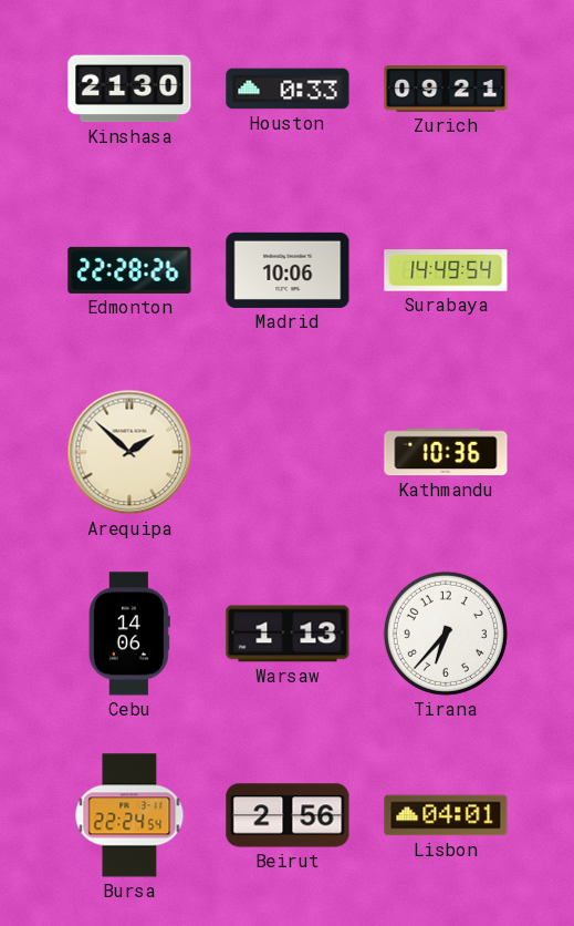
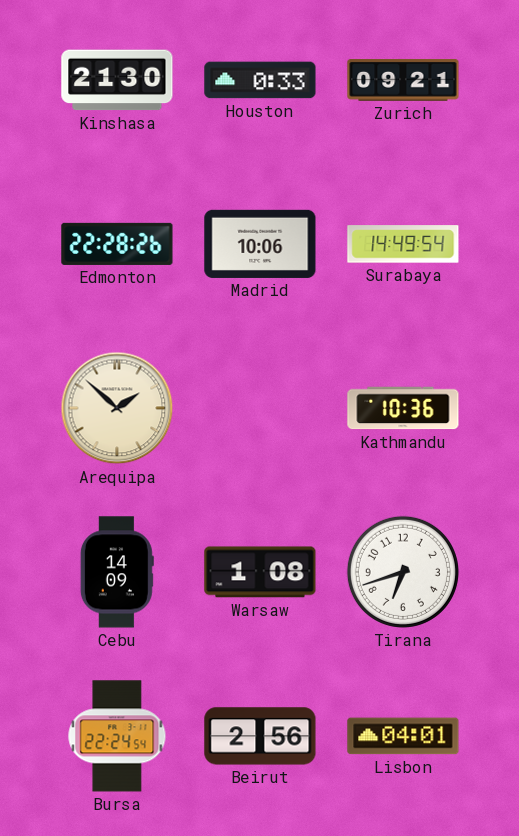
Cebu: 14:06 -> 14:09 (117, 572)
Warsaw: 1:13 -> 1:08 (260, 572)
Tirana: 6:37 -> 6:42 (403, 572)
